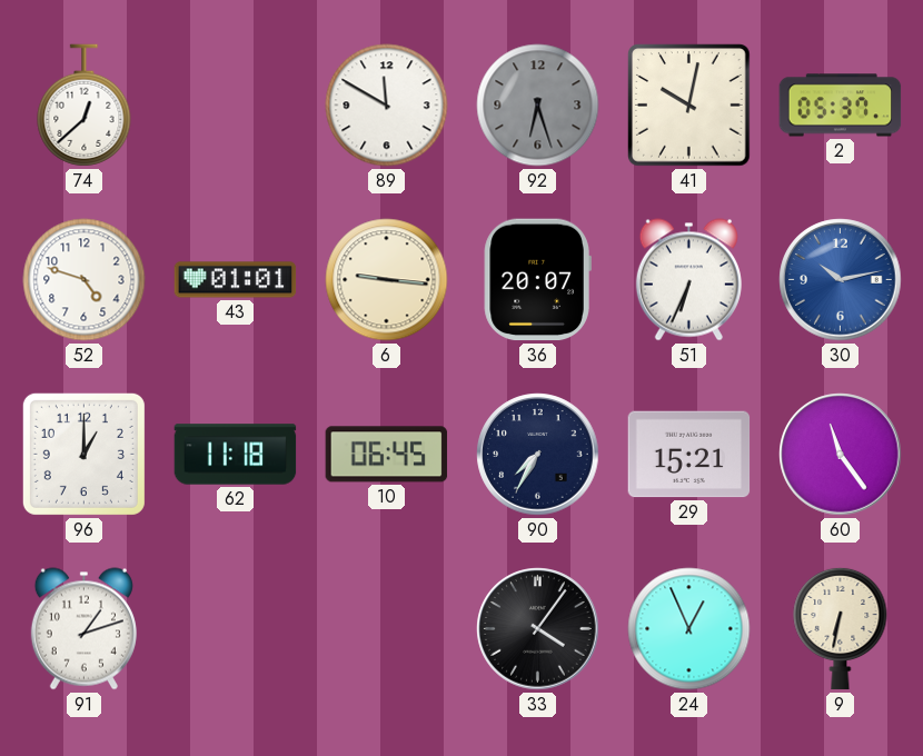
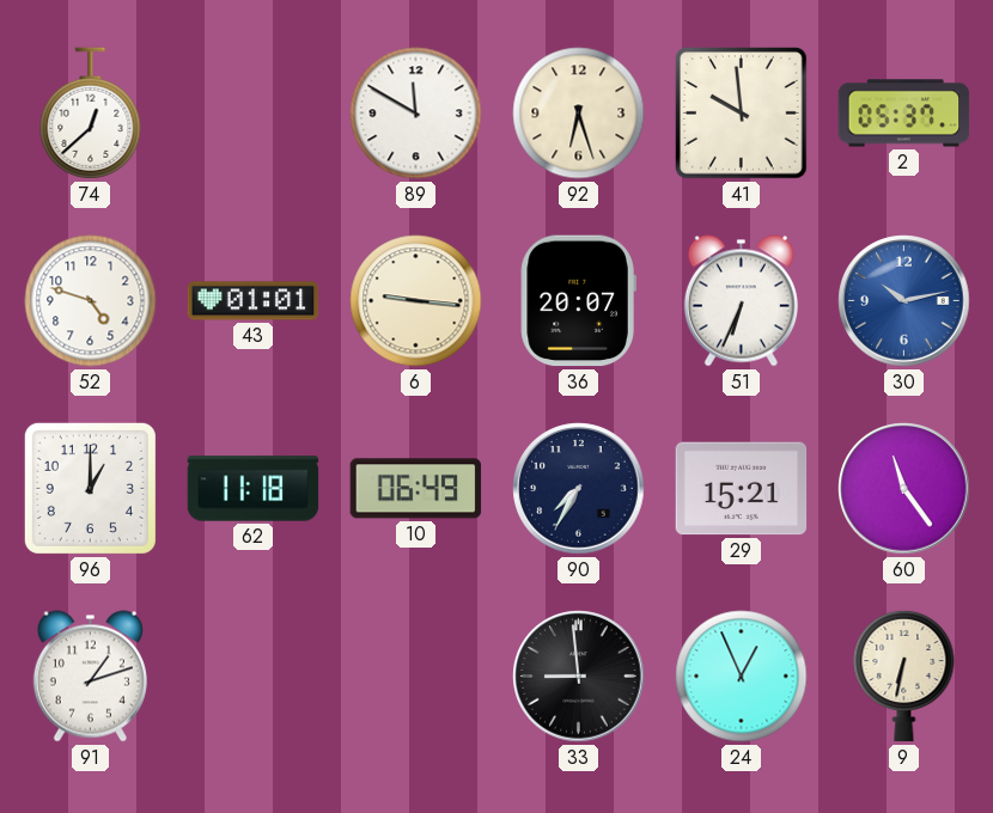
92 dial: grey -> cream (579, 114)
41: 10:02 -> 9:59 (742, 114)
10: 06:45 -> 06:49 (416, 489)
33: 4:06 -> 8:59 (579, 677)
